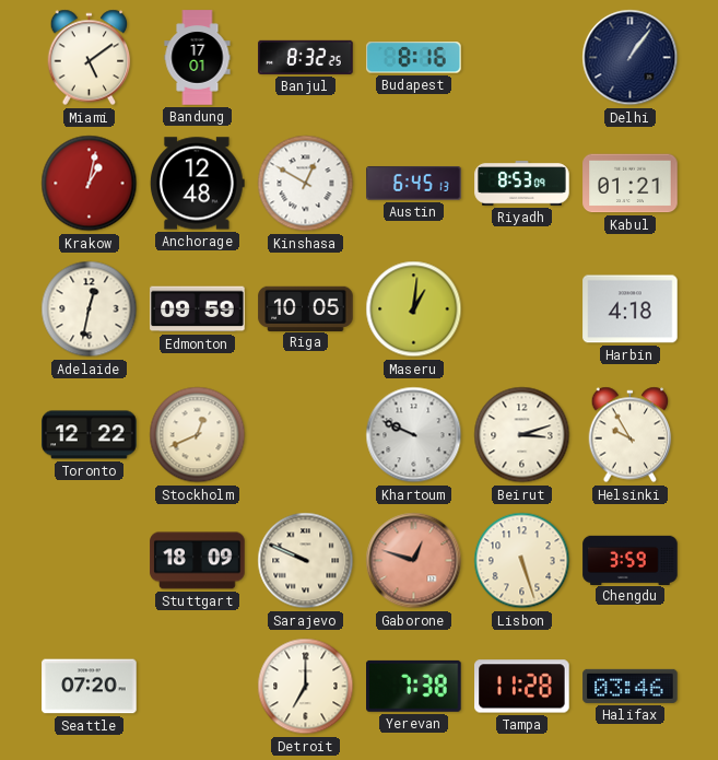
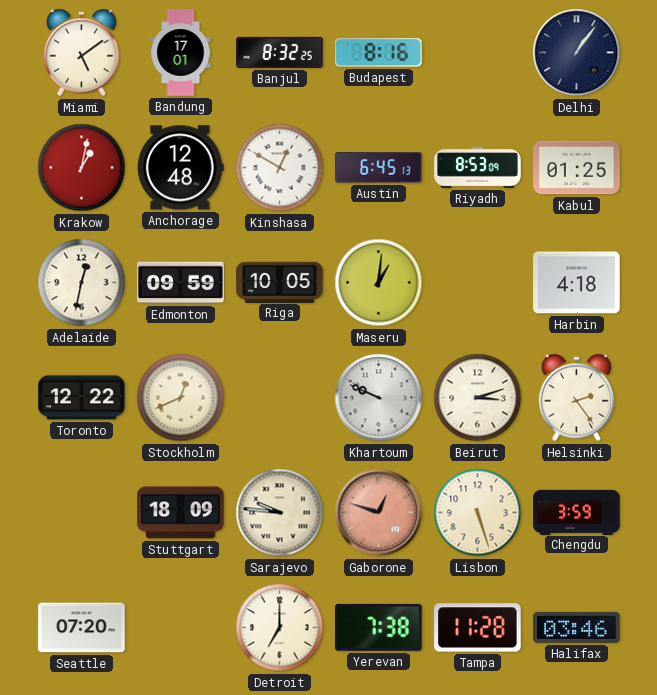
Kabul: 01:21 -> 01:25 (577, 168)
Helsinki: 9:55 -> 2:24 (577, 398)
Sarajevo: 9:49 -> 9:46 (280, 513)
